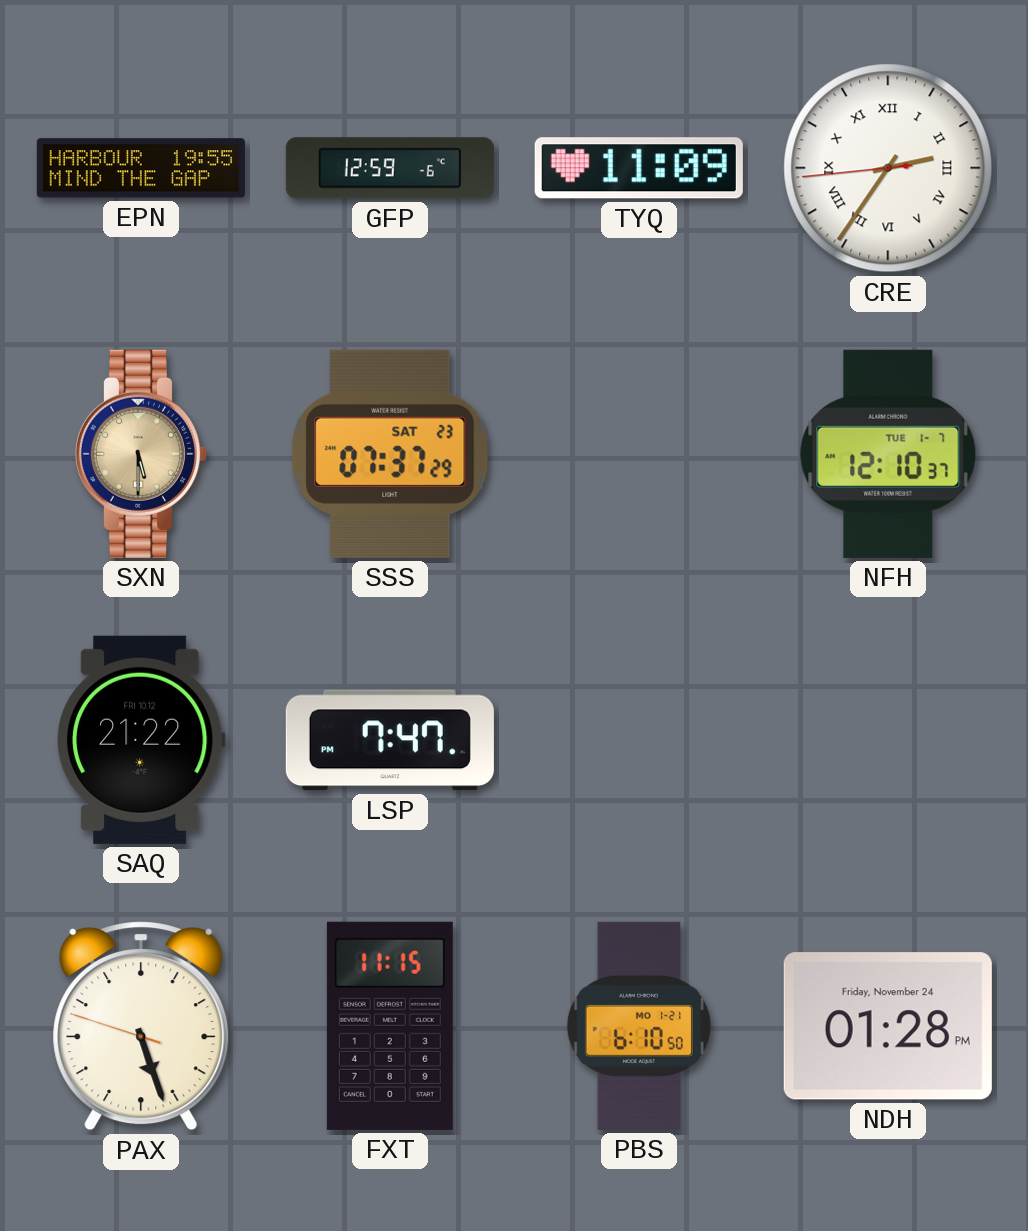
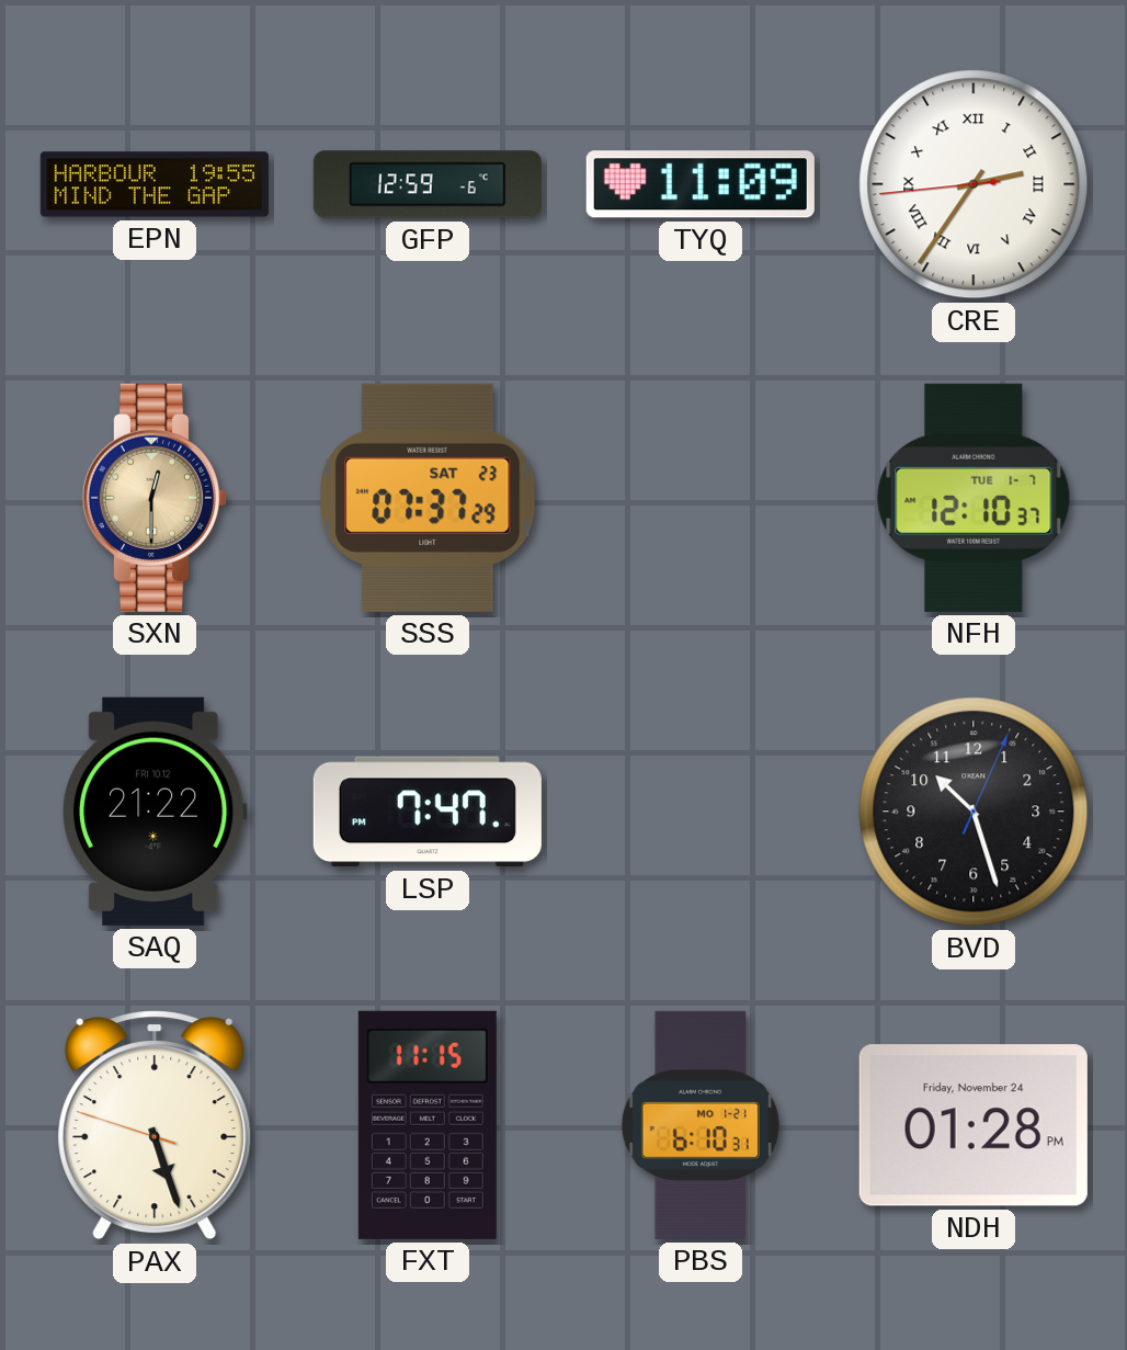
SXN: 5:30 -> 12:30 (153, 498)
BVD: none -> 10:27 (974, 812)
PBS: 6:10:50 -> 6:10:31 (701, 1125)
